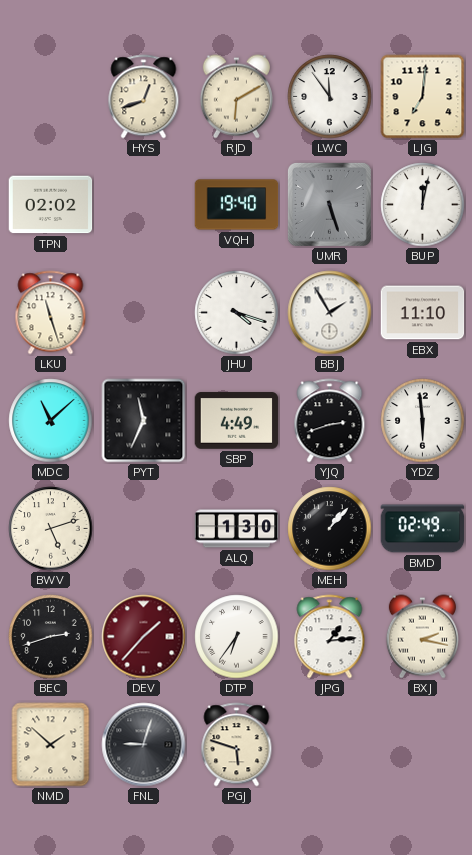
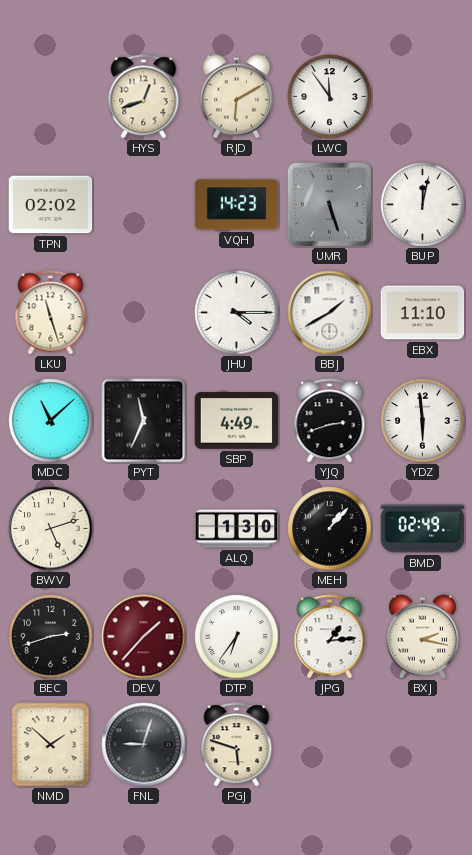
LJG: 7:01 -> none (423, 97)
VQH: 19:40 -> 14:23 (237, 205)
JHU: 4:18 -> 4:15 (237, 313)
BBJ: 1:55 -> 1:40 (330, 313)
